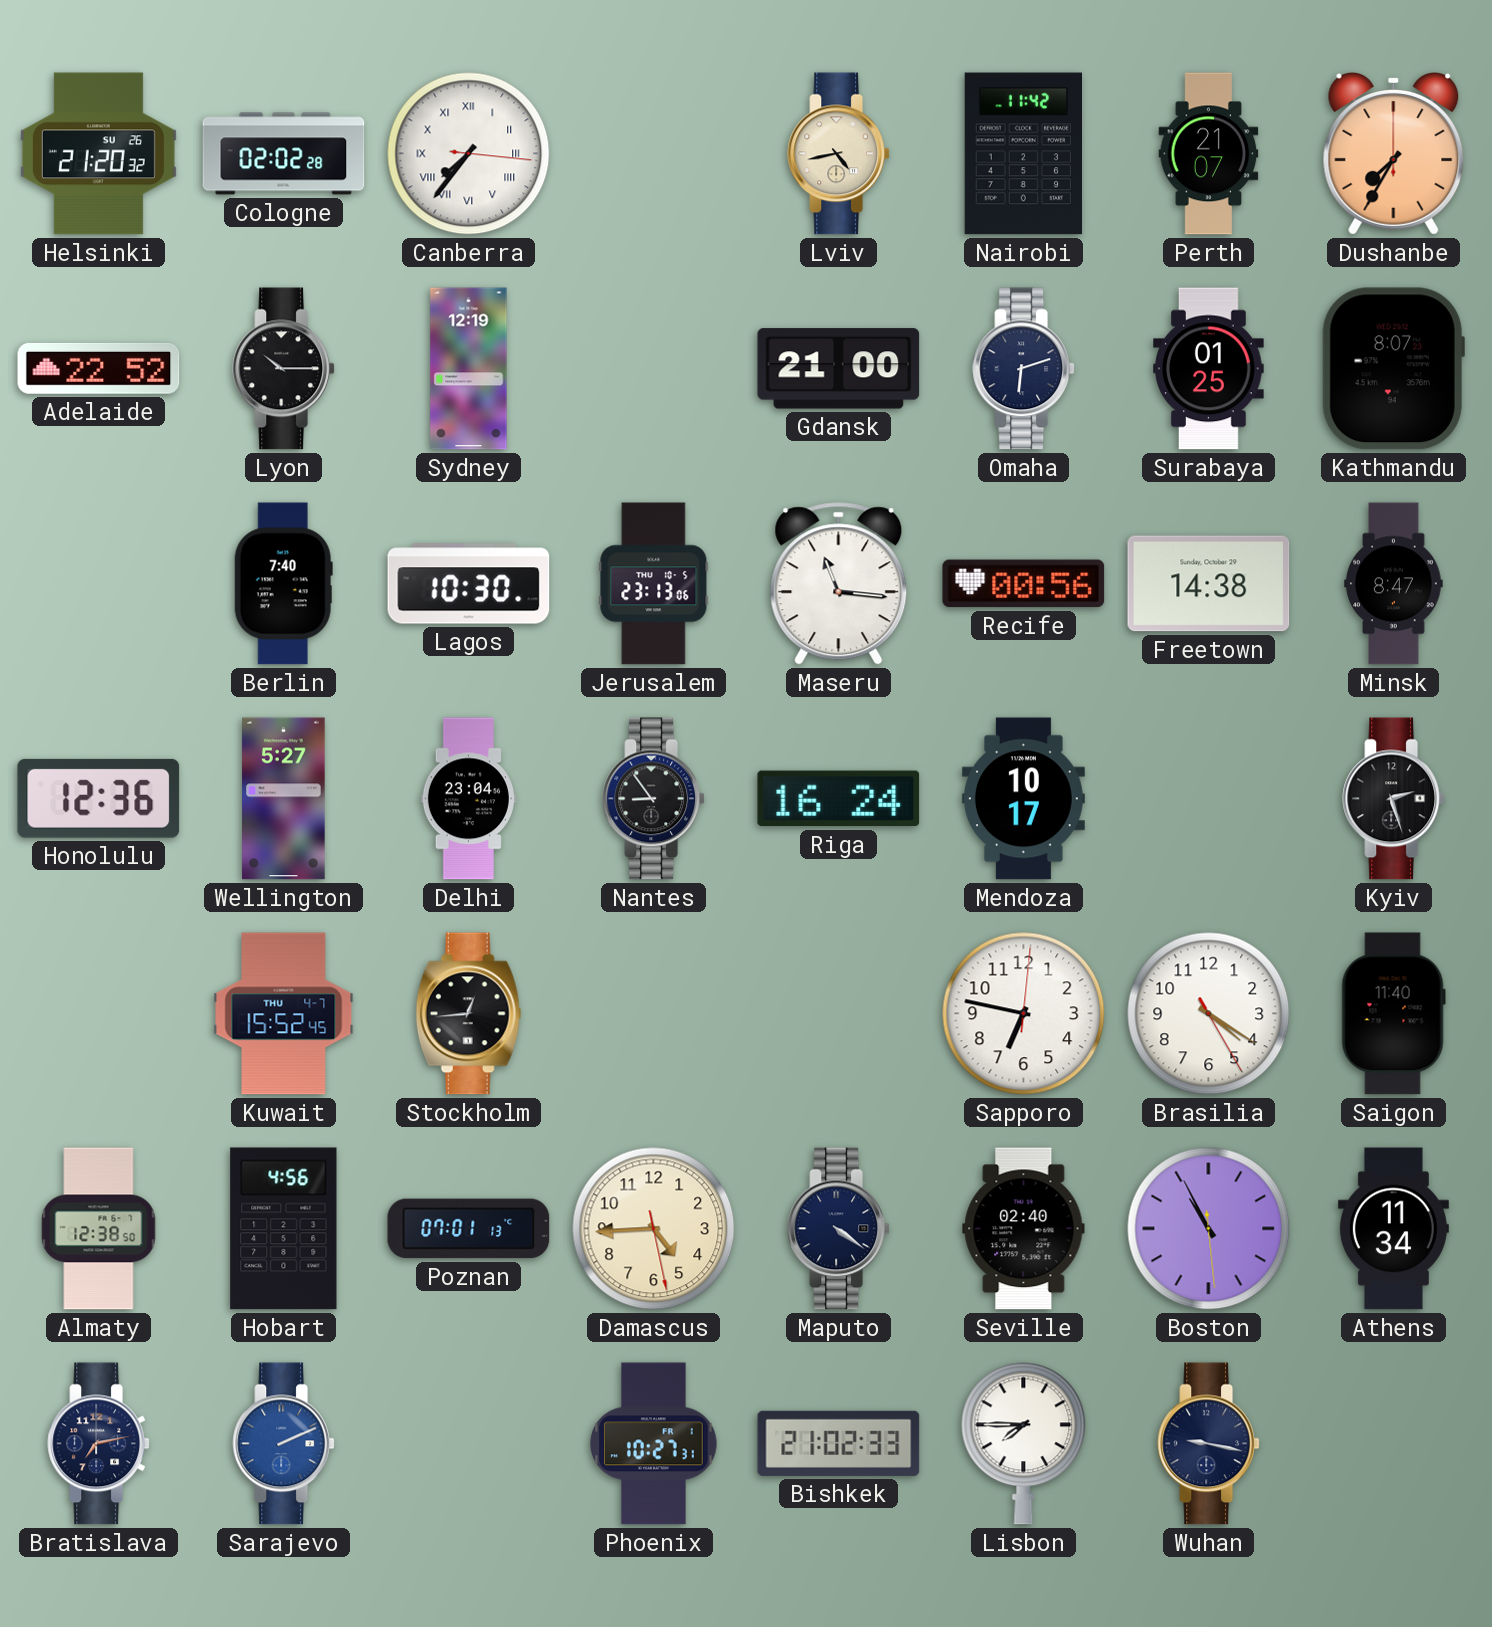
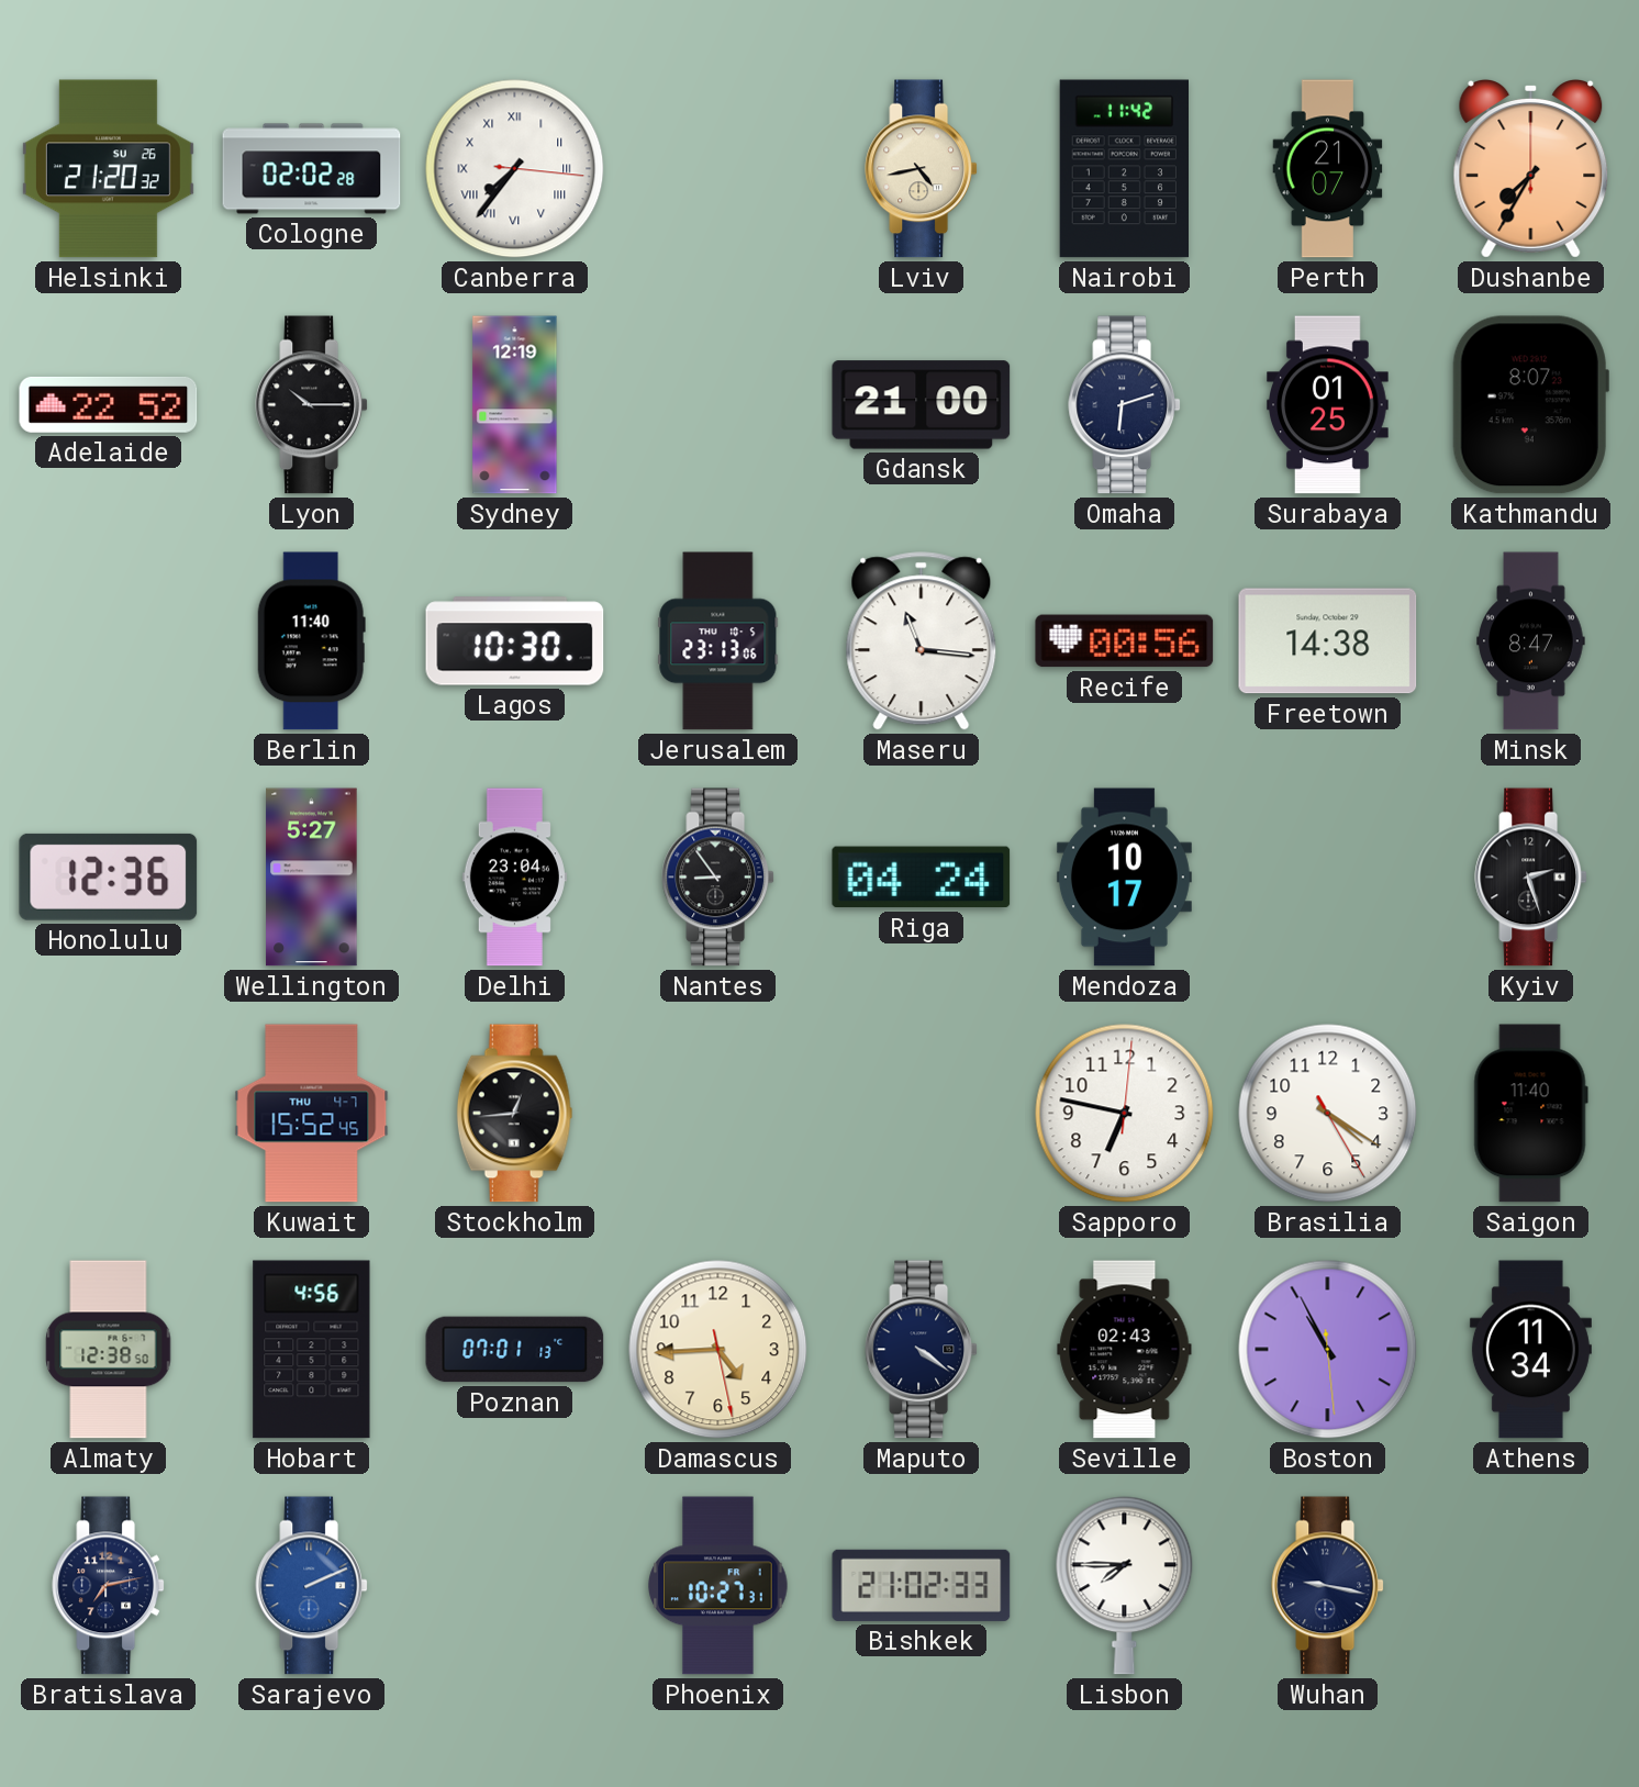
Berlin: 7:40 -> 11:40 (311, 641)
Riga: 16:24 -> 04:24 (922, 878)
Seville: 02:40 -> 02:43 (1125, 1350)
